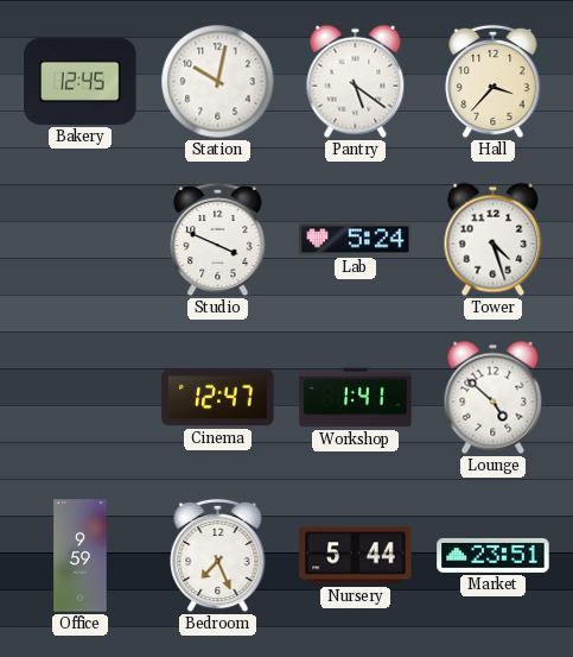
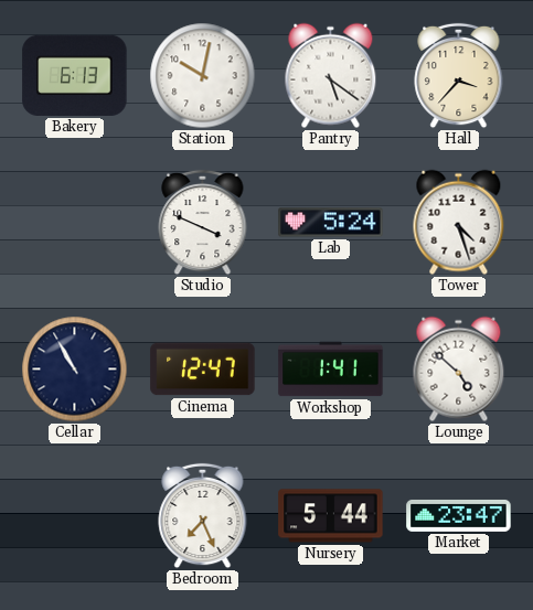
Bakery: 12:45 -> 6:13 (75, 75)
Cellar: none -> 10:55 (75, 370)
Office: 9:59 -> none (81, 556)
Market: 23:51 -> 23:47 (459, 515)
